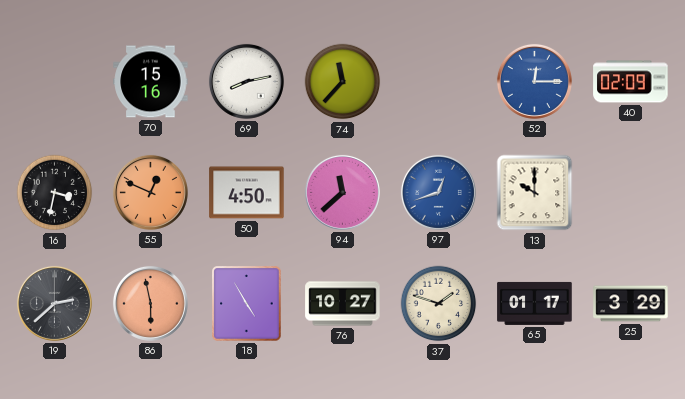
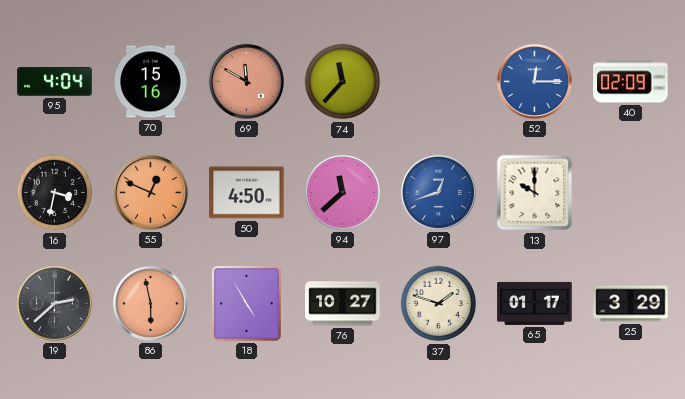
95: none -> 4:04 (55, 82)
69: 8:13 -> 11:50 (246, 81)
69 dial: white -> salmon (246, 81)
